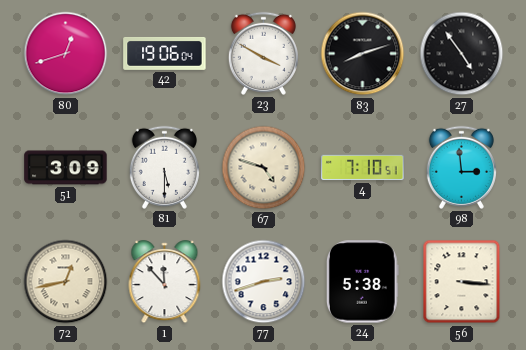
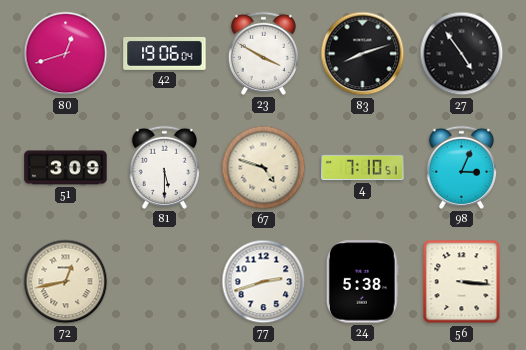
98: 2:59 -> 3:04 (461, 167)
1: 11:53 -> none (165, 282)
